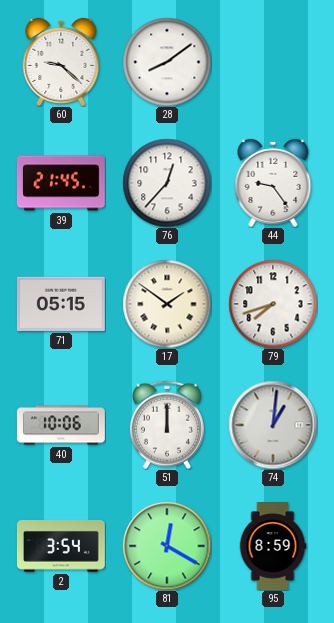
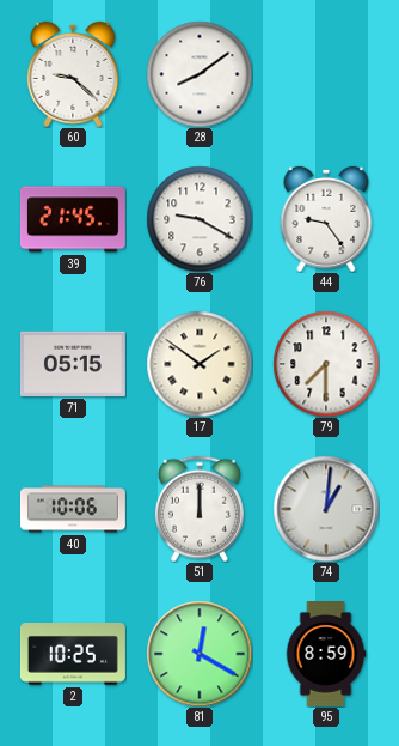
76: 12:37 -> 9:20 (199, 219)
79: 7:42 -> 7:30 (326, 364)
2: 3:54 -> 10:25 (73, 654)
